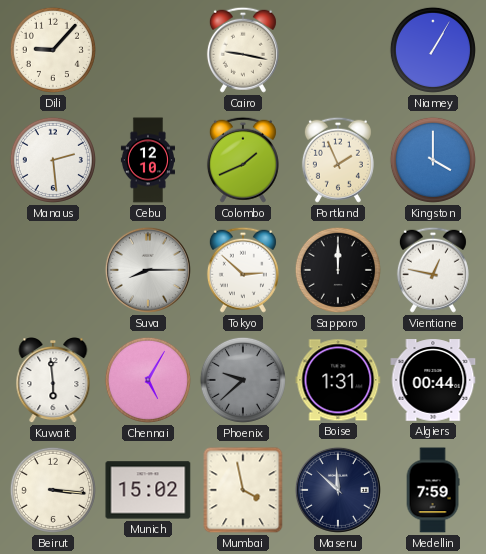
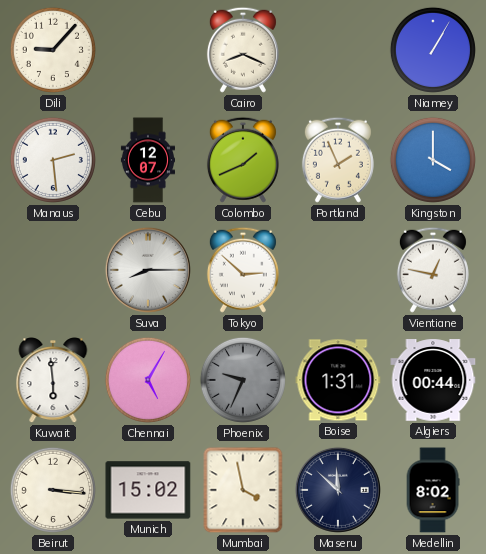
Cairo: 9:17 -> 8:19 (243, 50)
Cebu: 12:10 -> 12:07 (147, 160)
Sapporo: 12:00 -> none (338, 270)
Phoenix: 9:38 -> 9:34 (243, 380)
Medellin: 7:59 -> 8:02 (433, 490)
